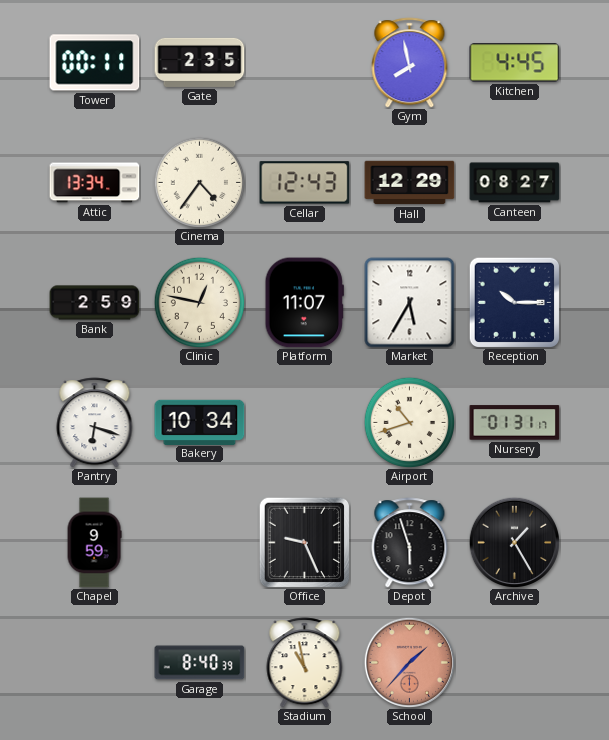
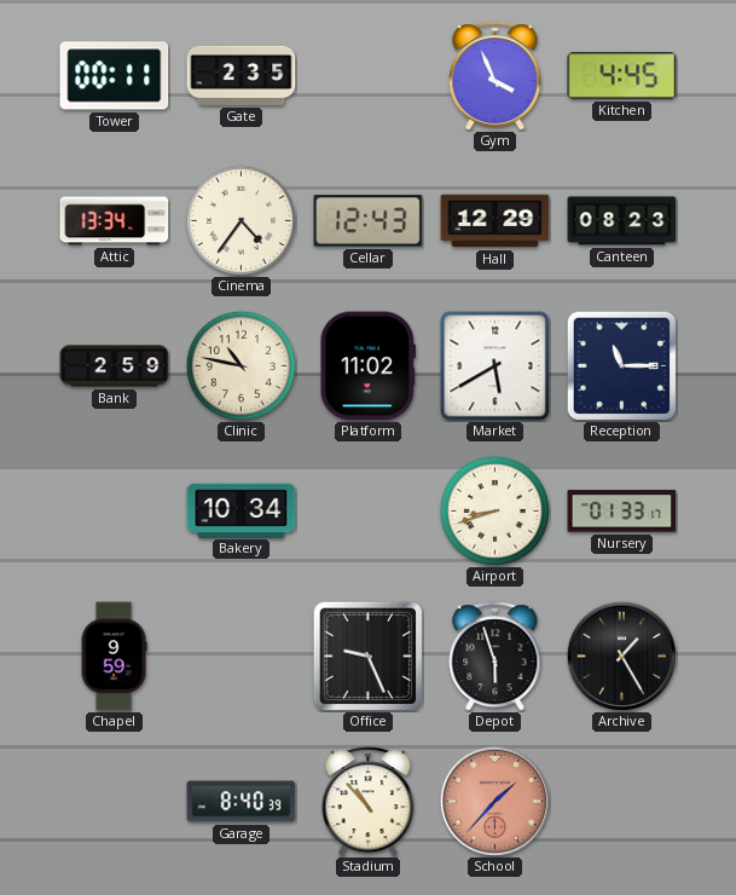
Gym: 7:58 -> 3:56 (496, 76)
Canteen: 08:27 -> 08:23 (622, 221)
Clinic: 12:47 -> 10:47 (240, 365)
Platform: 11:07 -> 11:02 (367, 366)
Market: 5:35 -> 5:40 (496, 366)
Reception: 10:15 -> 11:15 (621, 365)
Pantry: 6:18 -> none (95, 423)
Airport: 10:42 -> 8:42 (494, 510)
Nursery: 01:31 -> 01:33 (622, 512)
Stadium: 10:58 -> 10:53 (369, 802)
